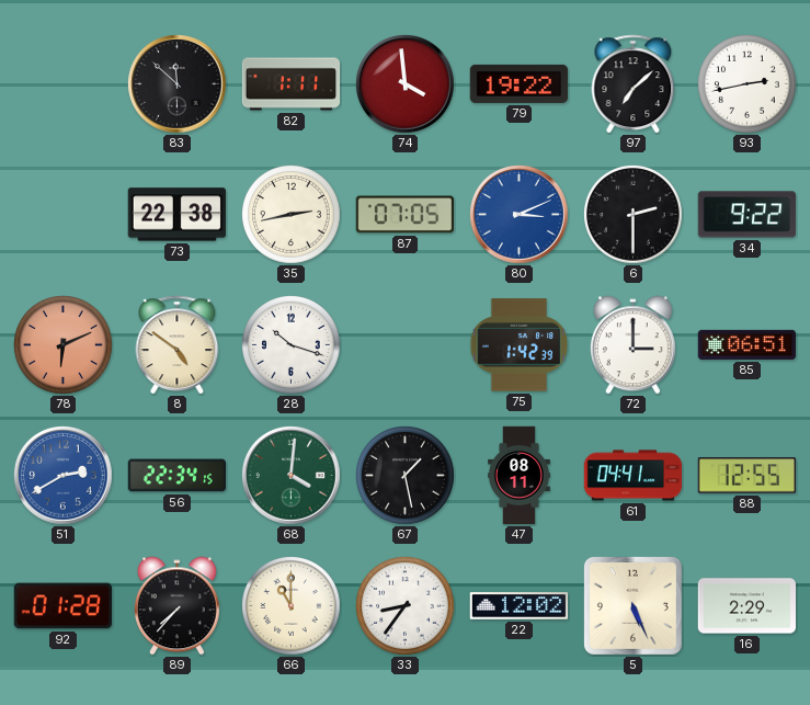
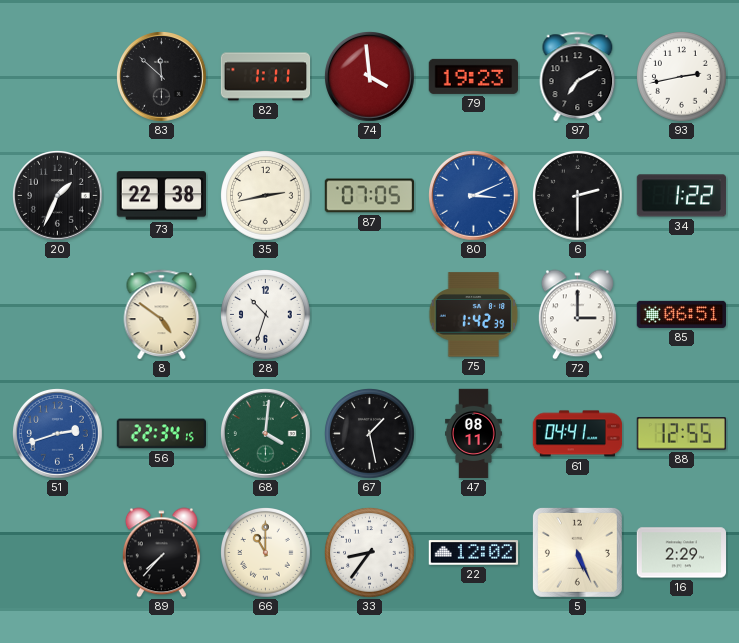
79: 19:22 -> 19:23 (474, 76)
97: 7:08 -> 7:10 (578, 77)
20: none -> 1:34 (58, 196)
34: 9:22 -> 1:22 (681, 196)
78: 6:11 -> none (64, 345)
28: 10:18 -> 10:33 (266, 315)
51: 2:40 -> 2:42 (58, 434)
92: 01:28 -> none (62, 606)
